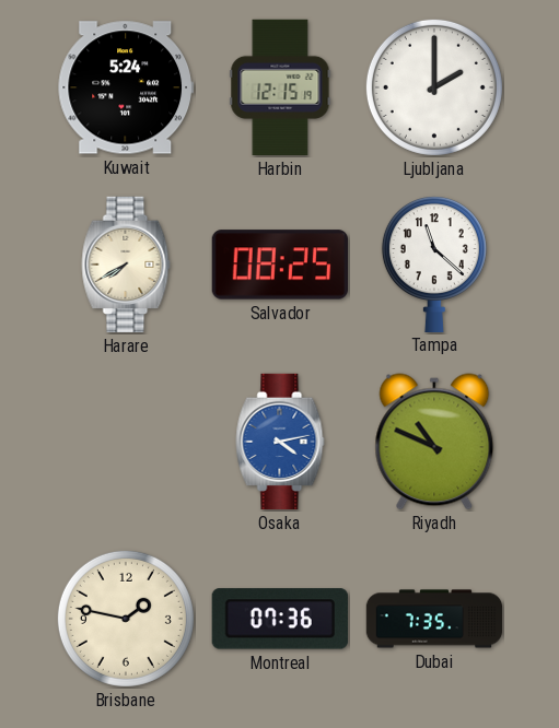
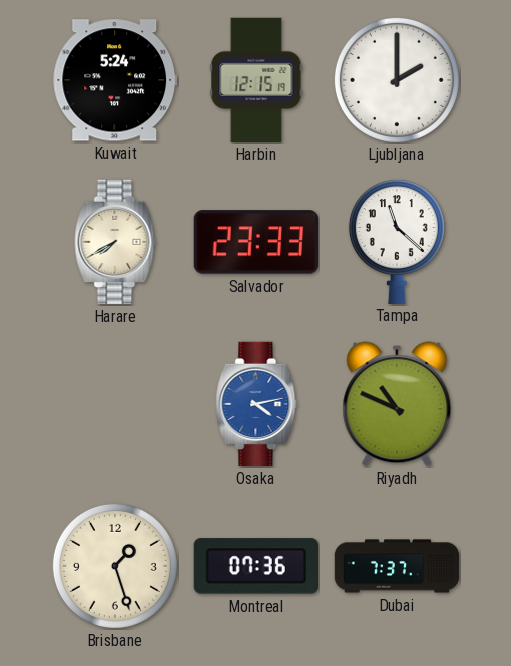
Salvador: 08:25 -> 23:33 (255, 242)
Brisbane: 1:47 -> 1:27 (115, 566)
Dubai: 7:35 -> 7:37 (397, 566)
